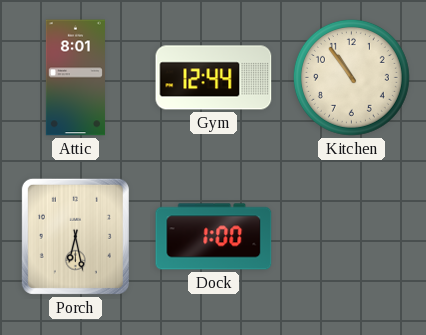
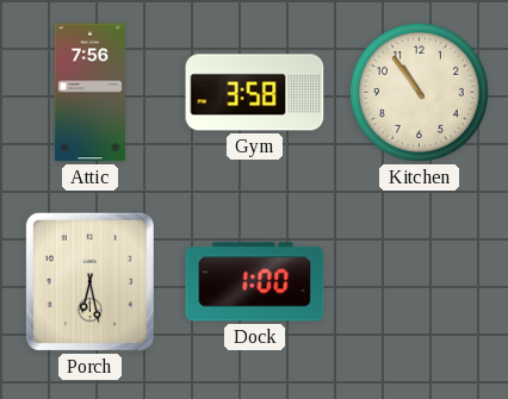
Attic: 8:01 -> 7:56 (89, 93)
Gym: 12:44 -> 3:58 (255, 93)
